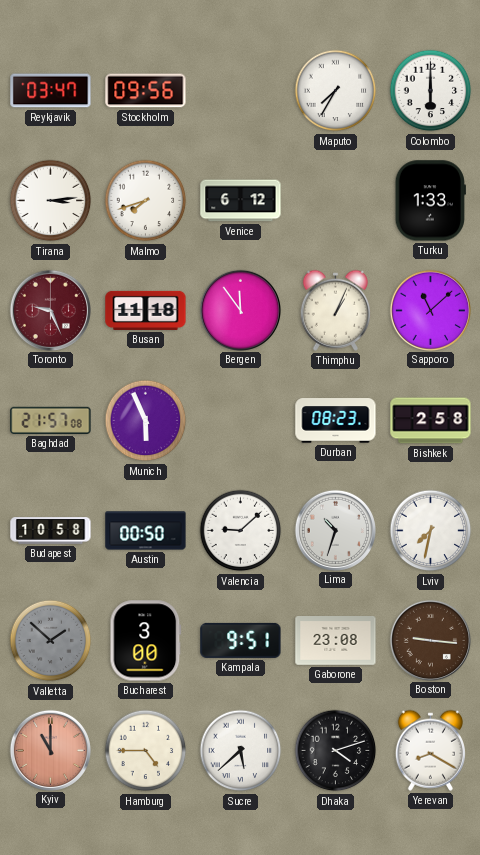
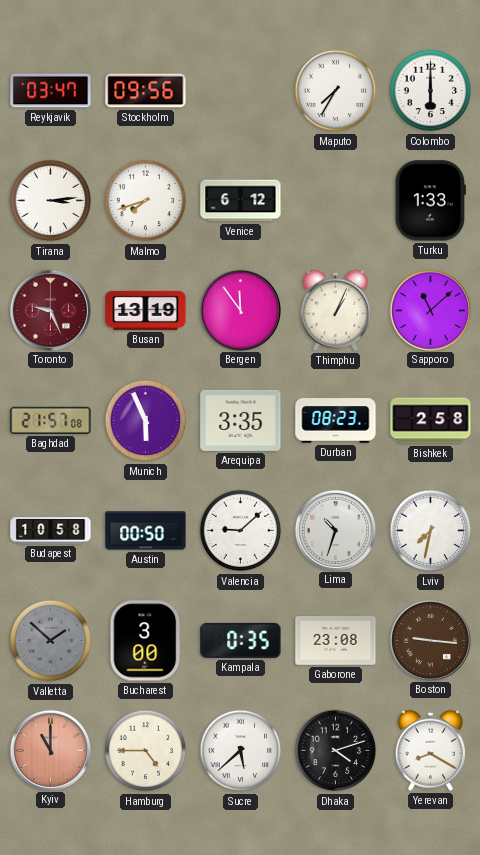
Busan: 11:18 -> 13:19 (146, 310)
Arequipa: none -> 3:35 (241, 420)
Kampala: 9:51 -> 0:35 (241, 640)
